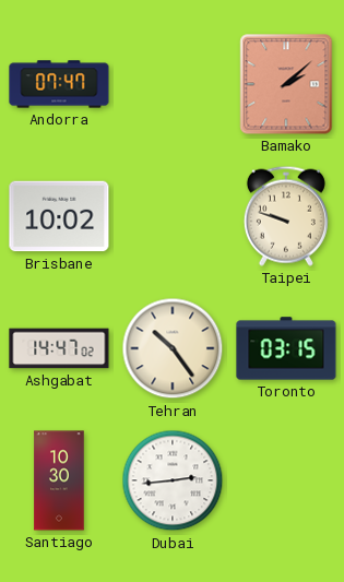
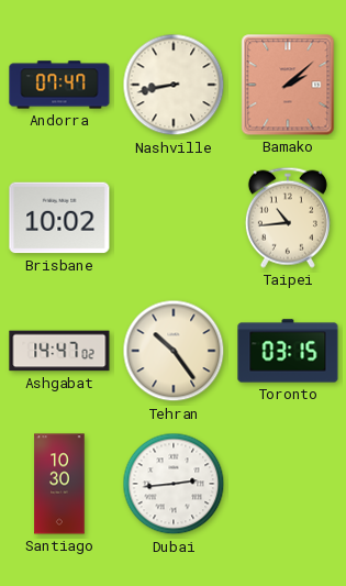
Nashville: none -> 8:43 (174, 85)
Taipei: 9:48 -> 10:44 (288, 218)
